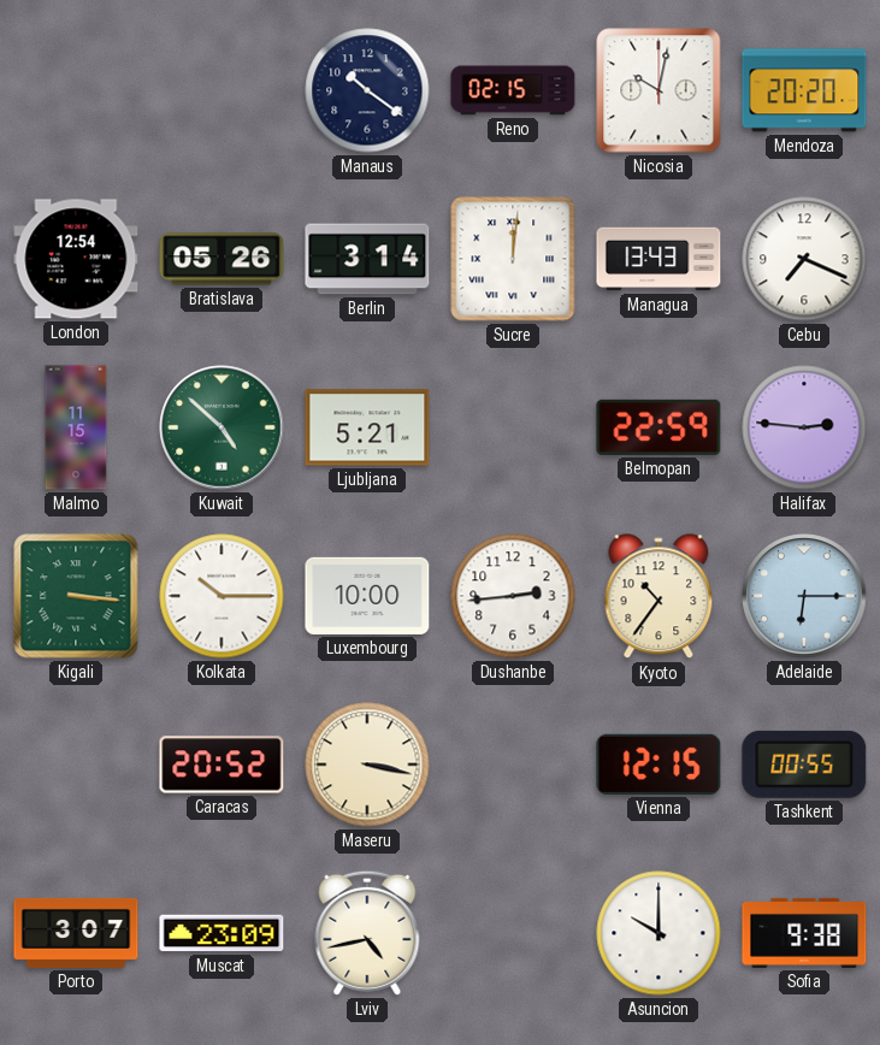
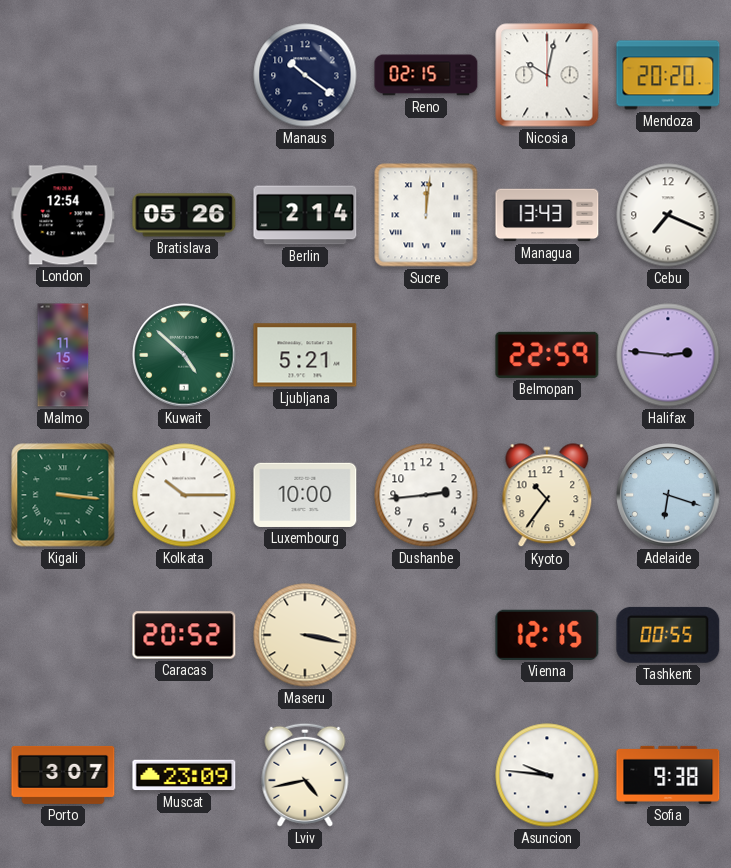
Berlin: 3:14 -> 2:14 (305, 215)
Adelaide: 6:15 -> 6:18 (668, 495)
Asuncion: 10:00 -> 9:46 (547, 775)
